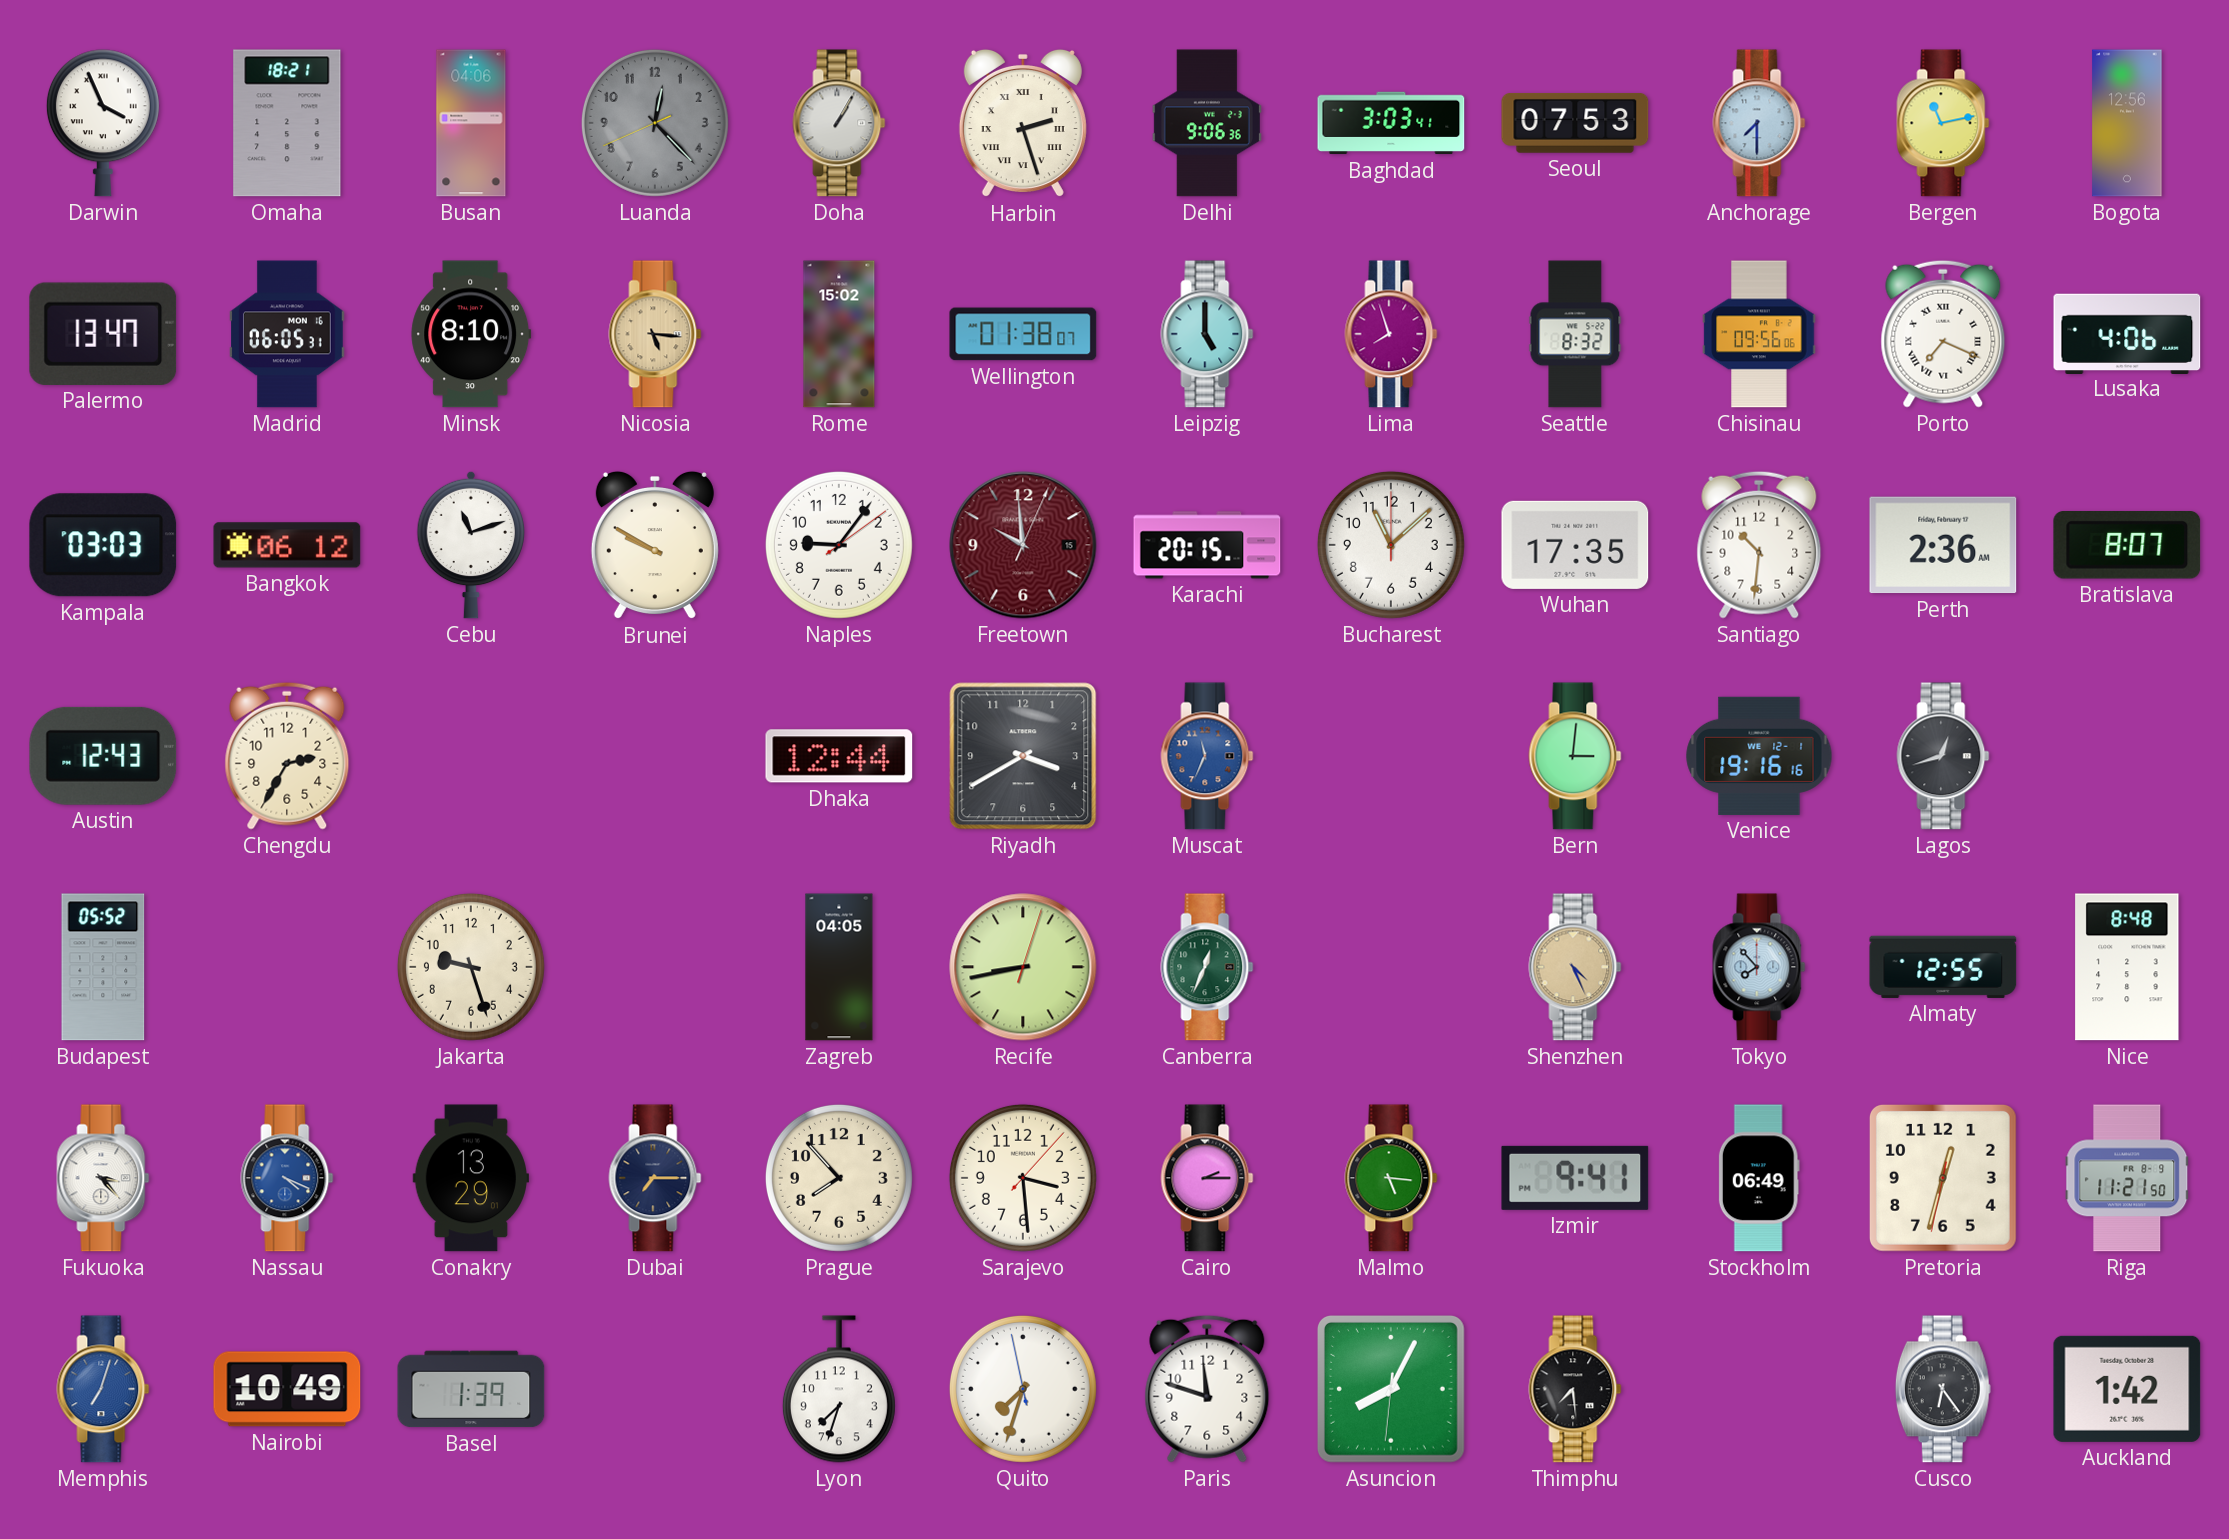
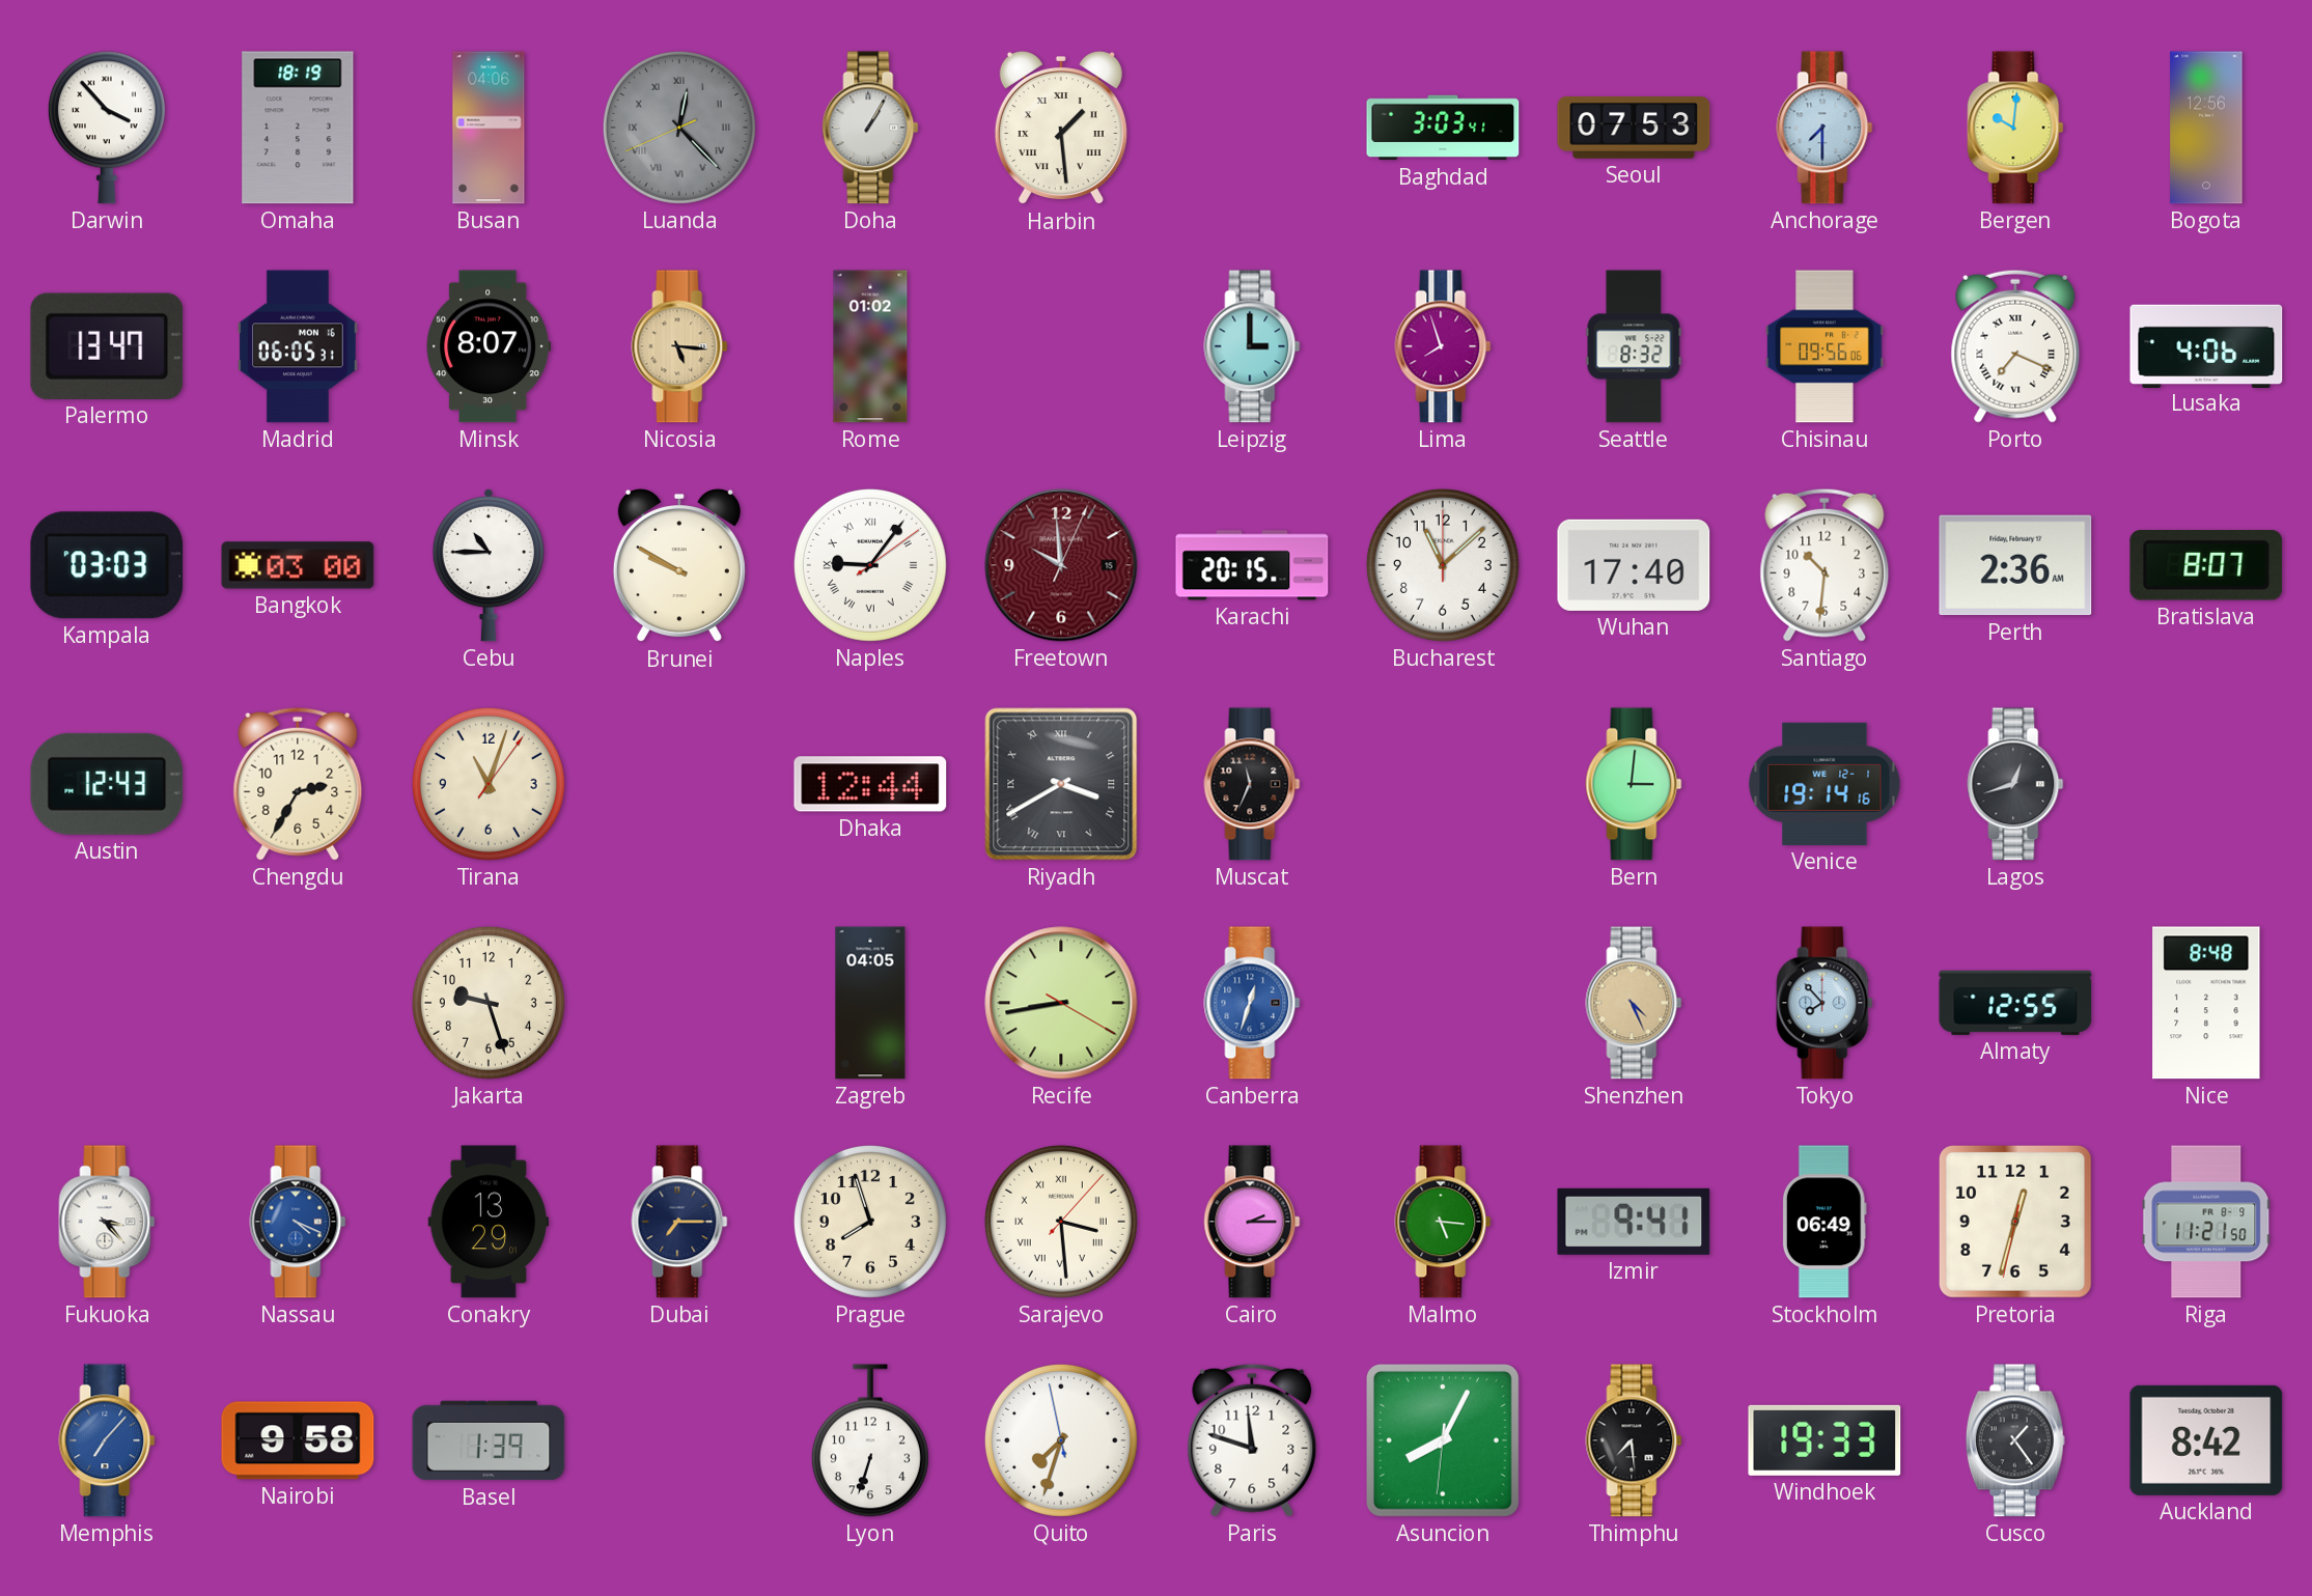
Darwin: 3:56 -> 3:53 (107, 128)
Omaha: 18:21 -> 18:19 (298, 128)
Luanda numerals: Arabic -> Roman (679, 128)
Harbin: 2:27 -> 1:29 (1061, 128)
Delhi: 9:06 -> none (1207, 123)
Bergen: 11:13 -> 10:01 (2015, 128)
Minsk: 8:10 -> 8:07 (489, 346)
Rome: 15:02 -> 01:02 (870, 346)
Wellington: 01:38 -> none (1023, 334)
Leipzig: 5:00 -> 3:00 (1252, 346)
Bangkok: 06:12 -> 03:00 (298, 565)
Cebu: 11:12 -> 10:45 (489, 565)
Naples numerals: Arabic -> Roman (870, 565)
Wuhan: 17:35 -> 17:40 (1634, 565)
Tirana: none -> 11:03 (489, 784)
Riyadh numerals: Arabic -> Roman (1061, 784)
Muscat dial: blue -> black (1252, 784)
Venice: 19:16 -> 19:14 (1824, 784)
Budapest: 05:52 -> none (103, 967)
Recife: 8:43:03 -> 8:43:20 (1061, 1003)
Canberra: 12:34 -> 12:33 (1252, 1003)
Canberra dial: green -> blue (1252, 1003)
Prague: 7:53 -> 7:57 (870, 1222)
Sarajevo numerals: Arabic -> Roman (1061, 1222)
Memphis: 7:03 -> 7:07 (107, 1440)
Nairobi: 10:49 -> 9:58 (298, 1440)
Lyon: 7:33 -> 6:33 (870, 1440)
Windhoek: none -> 19:33 (1824, 1440)
Cusco: 6:24 -> 1:24 (2015, 1440)
Auckland: 1:42 -> 8:42 (2206, 1440)
